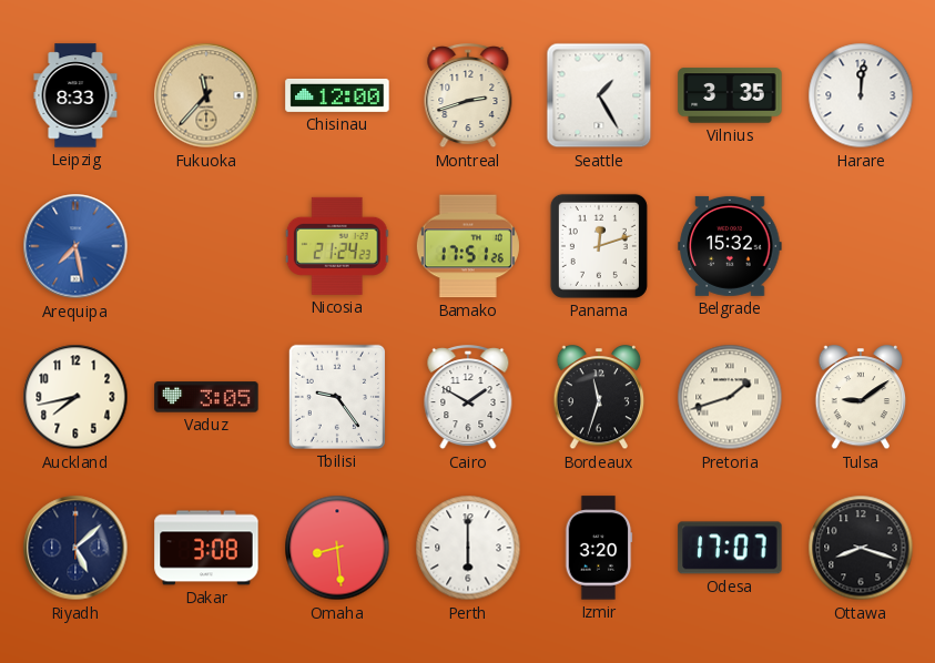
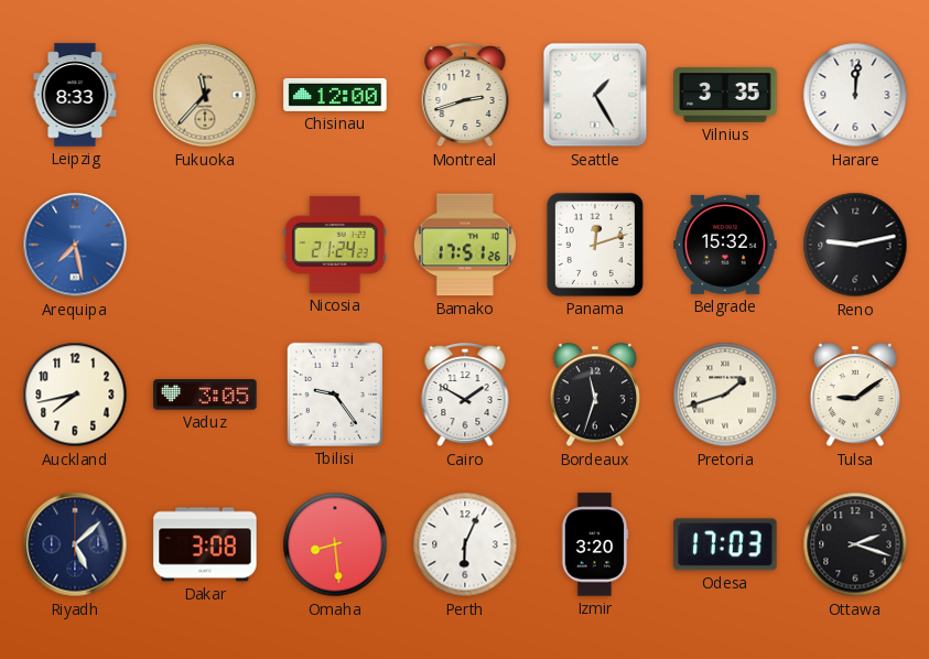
Reno: none -> 9:13 (855, 245)
Perth: 6:00 -> 6:04 (465, 544)
Odesa: 17:07 -> 17:03 (725, 544)
Ottawa: 8:18 -> 2:18 (855, 544)
